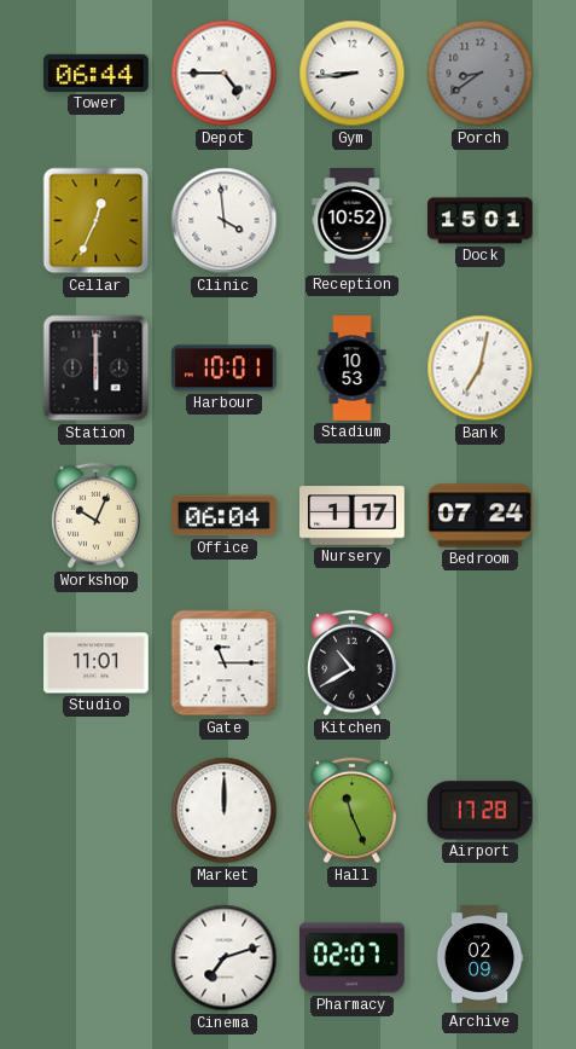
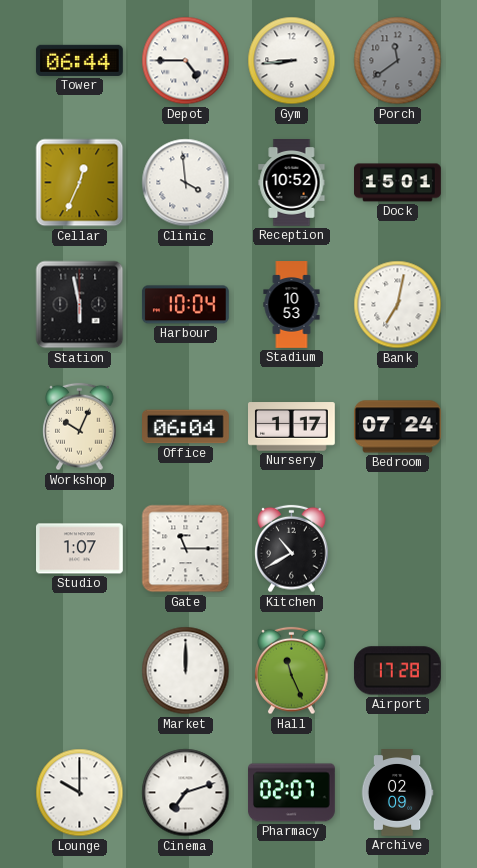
Porch: 8:39 -> 11:39 (398, 61)
Station: 6:00 -> 5:58 (80, 305)
Harbour: 10:01 -> 10:04 (185, 305)
Studio: 11:01 -> 1:07 (80, 549)
Lounge: none -> 10:00 (80, 793)
